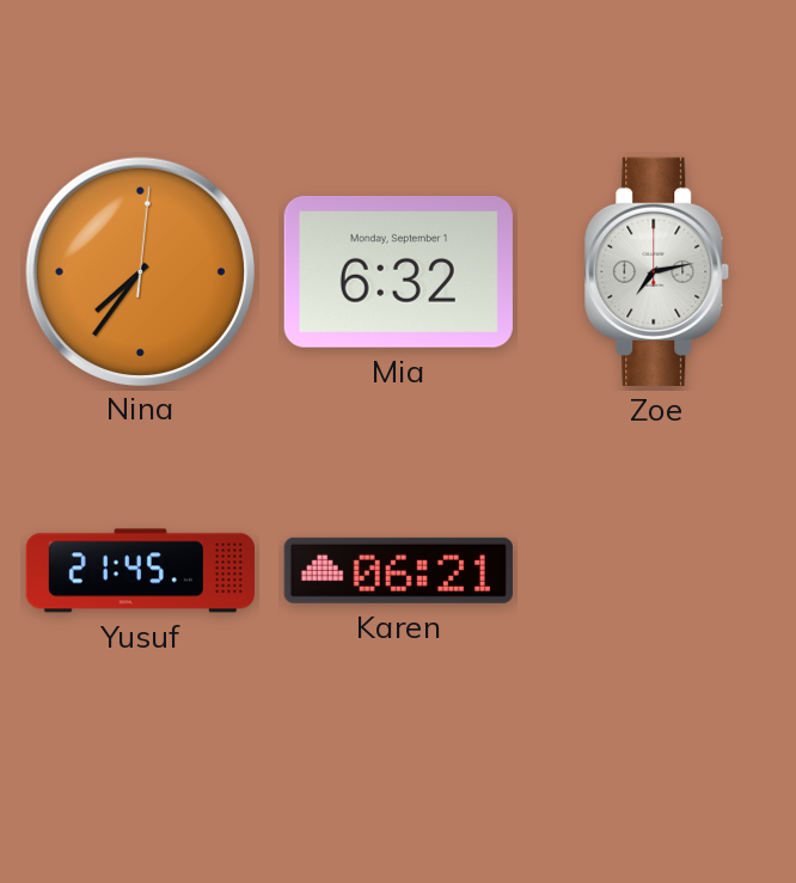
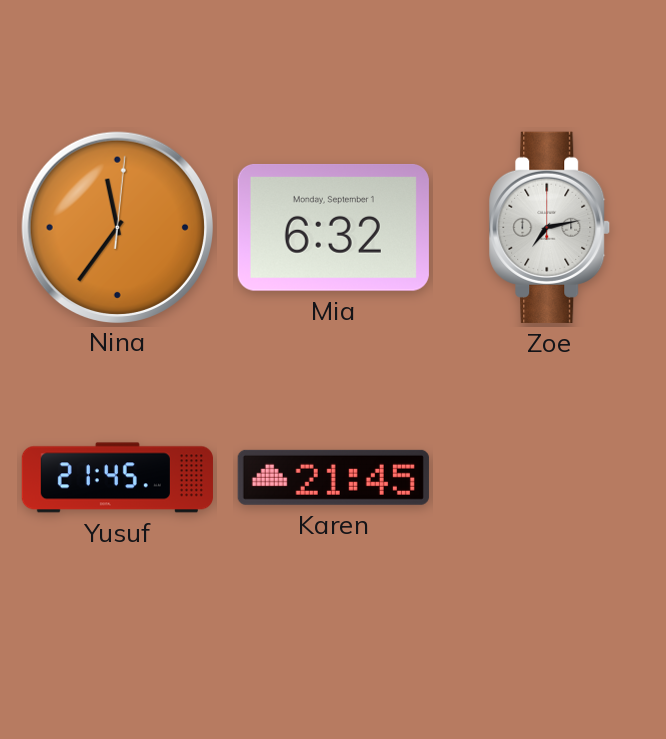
Nina: 7:36 -> 11:36 (117, 227)
Karen: 06:21 -> 21:45 (333, 477)
